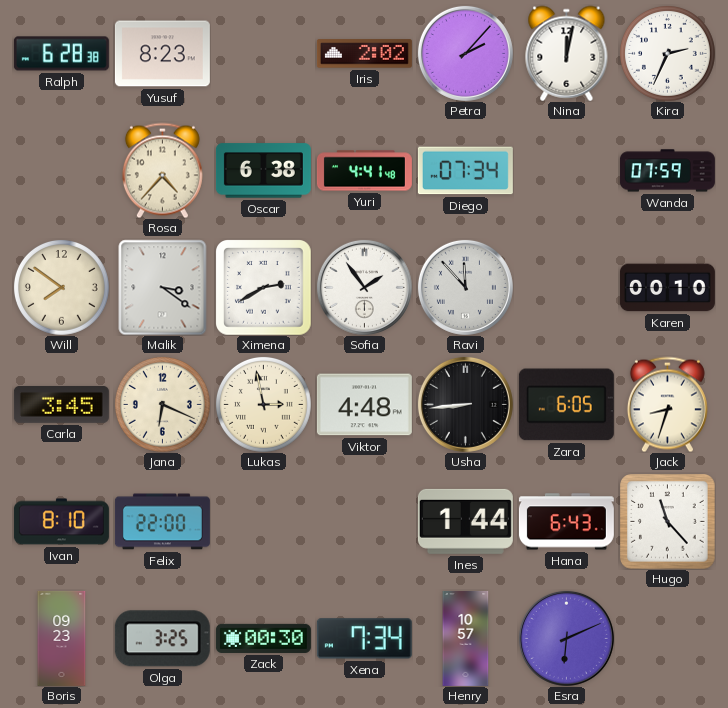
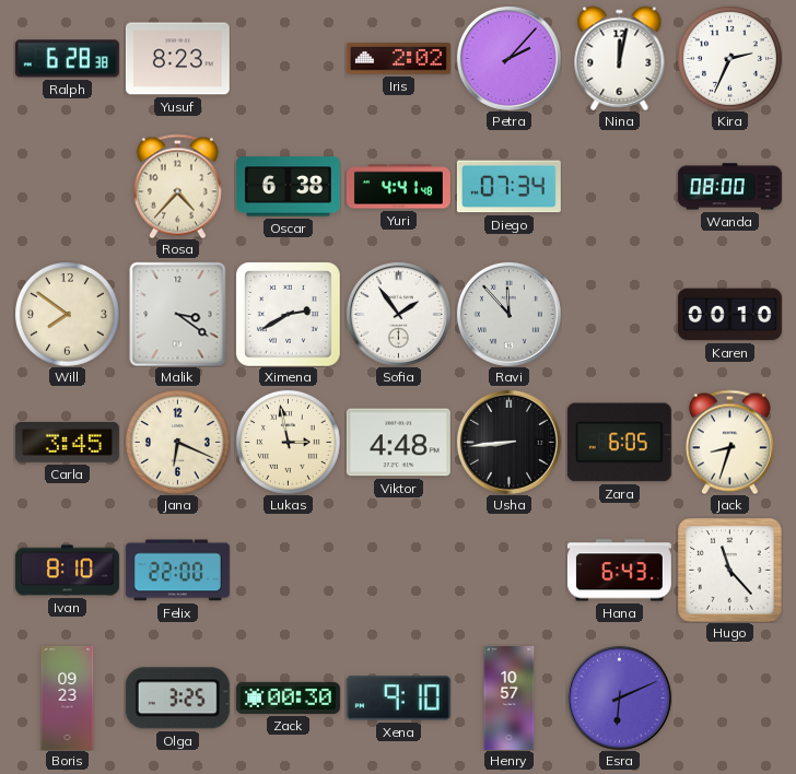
Wanda: 07:59 -> 08:00 (729, 187)
Ines: 1:44 -> none (465, 521)
Xena: 7:34 -> 9:10 (398, 699)
